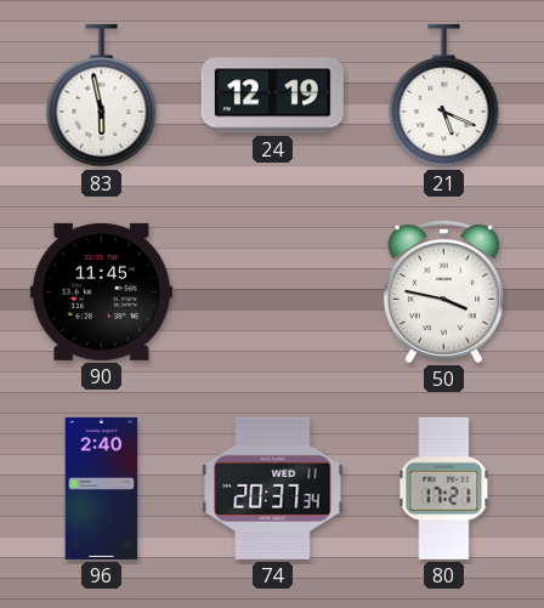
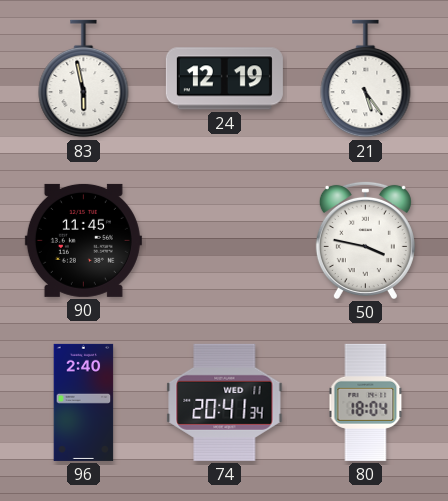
21: 5:19 -> 5:24 (366, 79)
74: 20:37 -> 20:41 (225, 402)
80: 17:21 -> 18:04 (366, 402)
